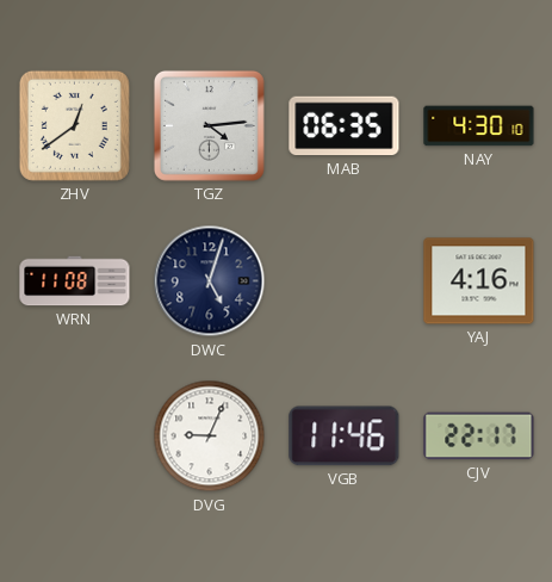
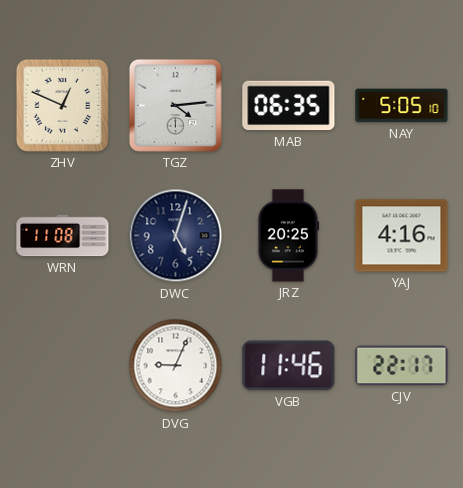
ZHV: 12:39 -> 12:49 (62, 105)
NAY: 4:30 -> 5:05 (402, 106)
JRZ: none -> 20:25 (289, 236)
